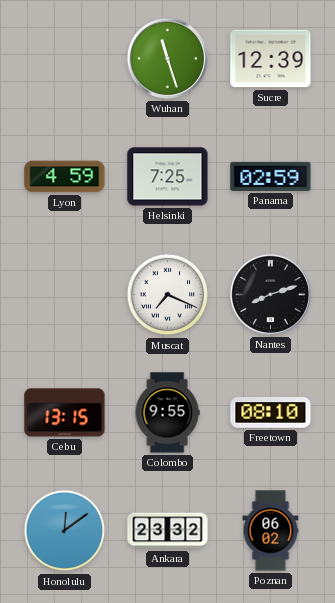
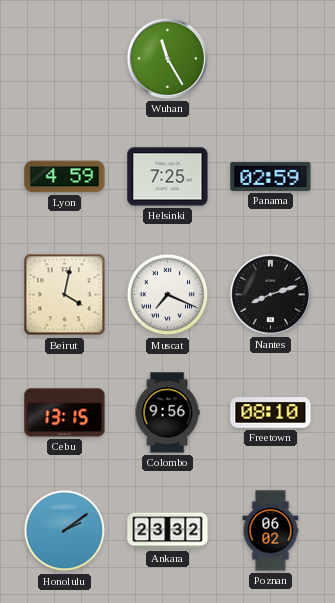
Wuhan: 11:27 -> 11:25 (167, 58)
Sucre: 12:39 -> none (271, 59)
Beirut: none -> 4:02 (65, 295)
Colombo: 9:55 -> 9:56 (167, 413)
Honolulu: 12:09 -> 2:09 (65, 531)
